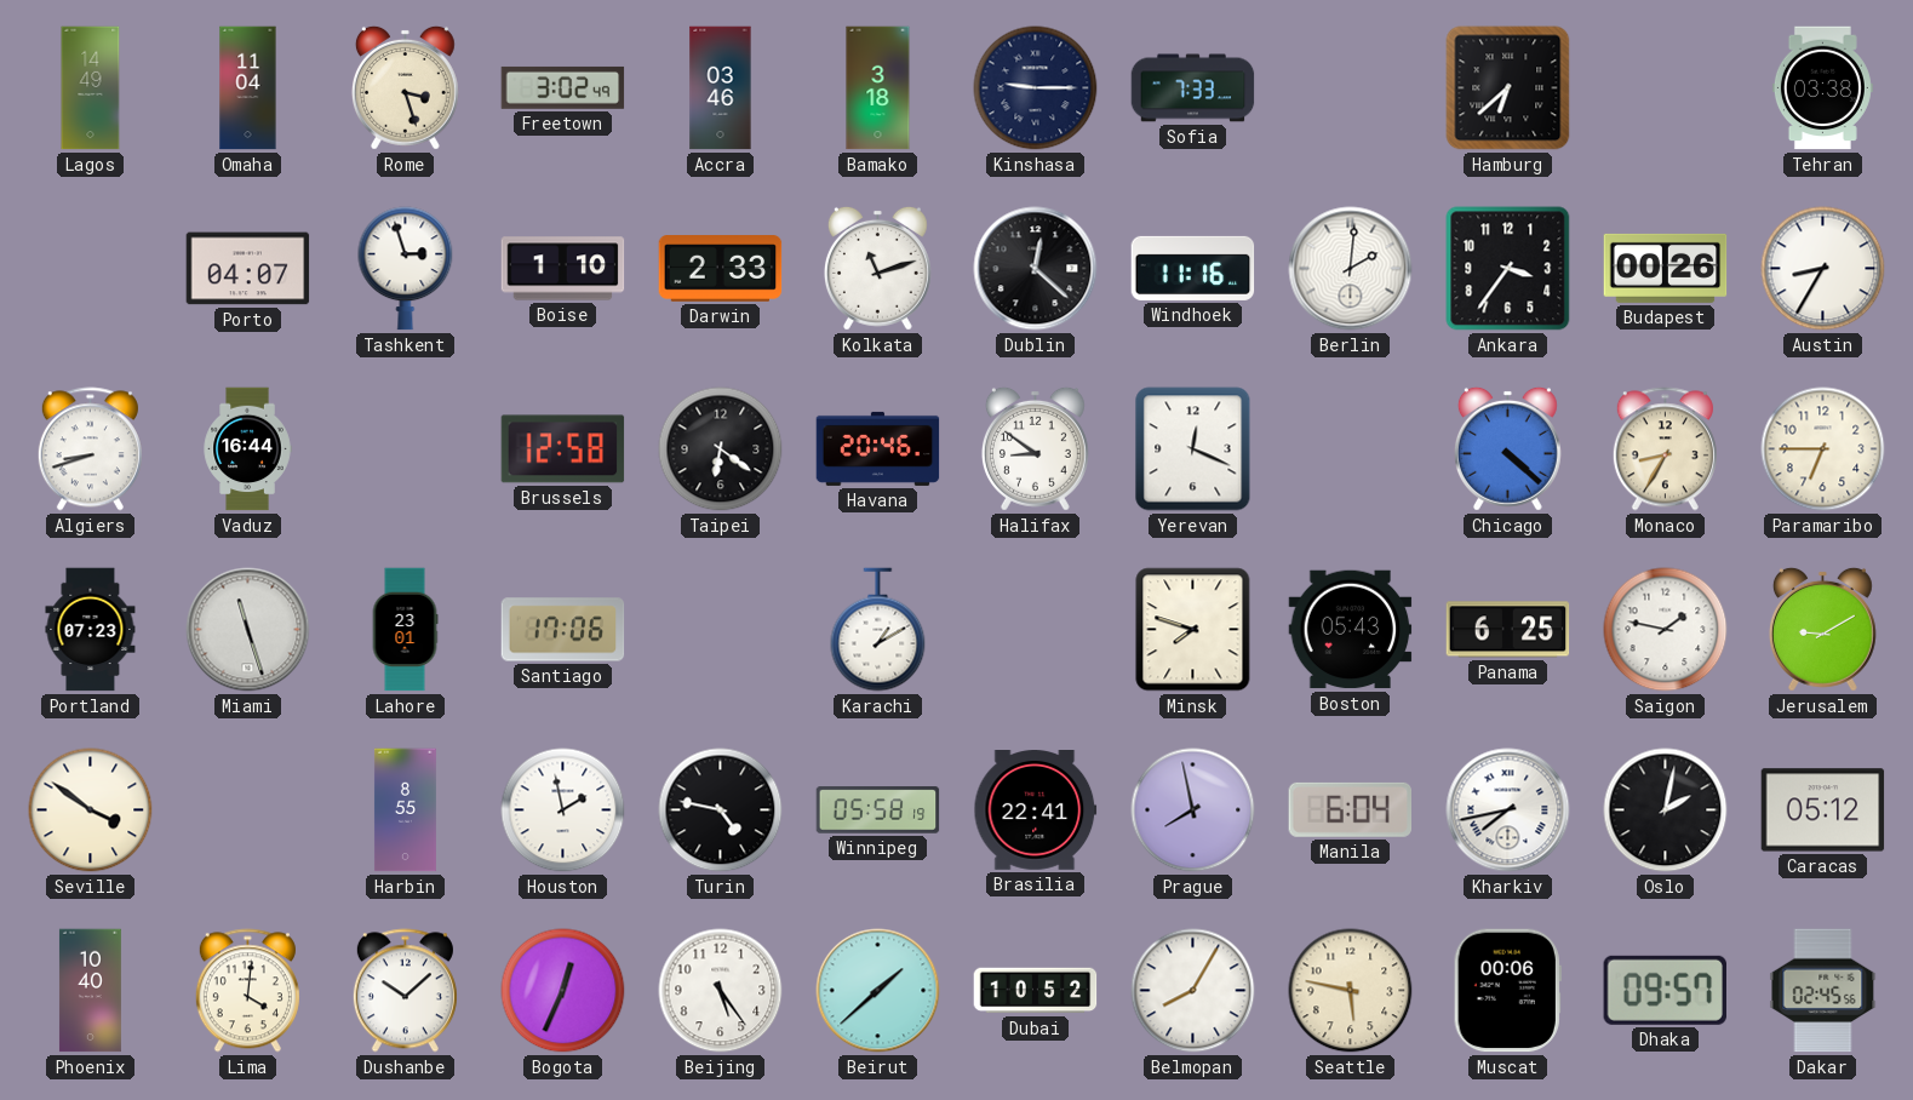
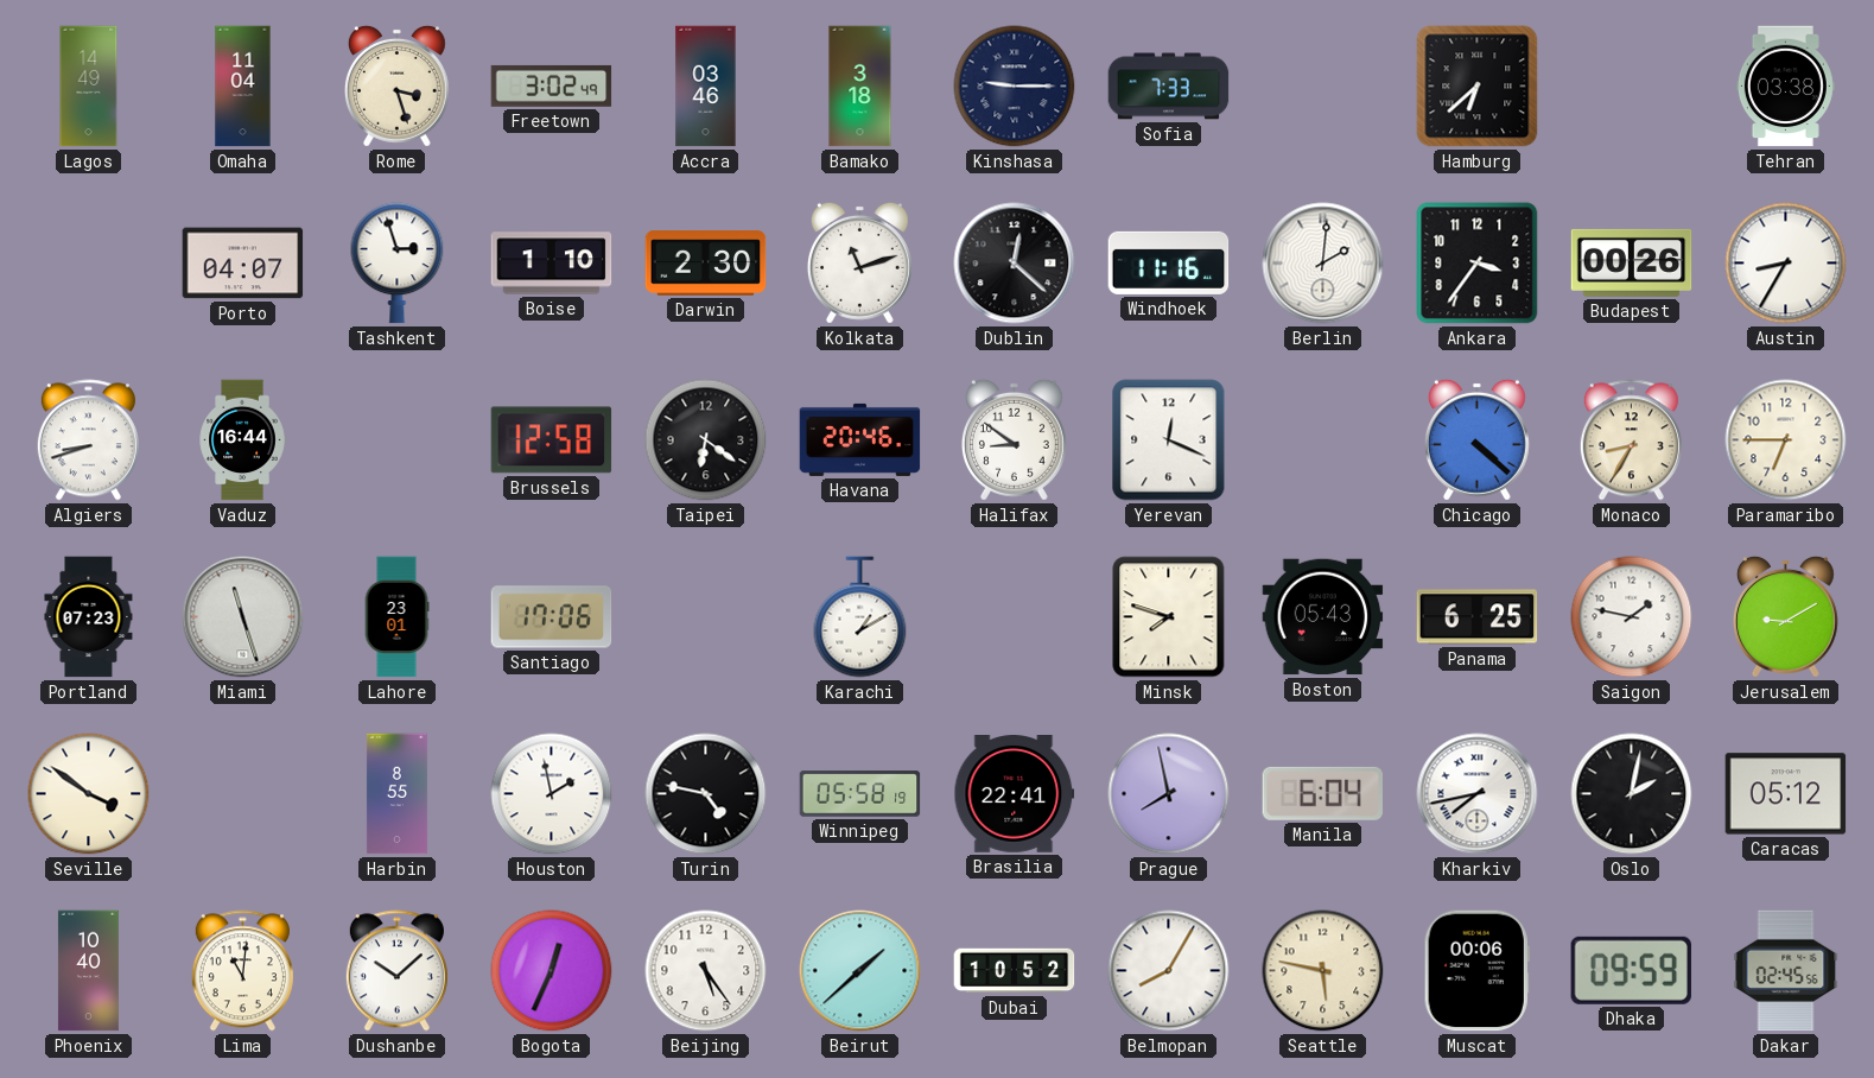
Darwin: 2:33 -> 2:30 (706, 264)
Lima: 4:01 -> 11:01 (242, 971)
Dhaka: 09:57 -> 09:59 (1631, 970)
